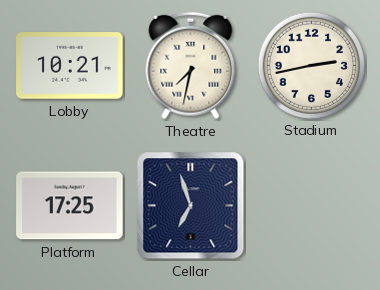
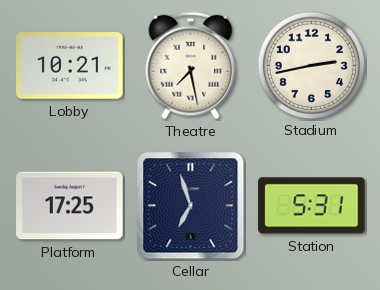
Theatre: 7:32 -> 7:28 (191, 66)
Station: none -> 5:31 (312, 206)
